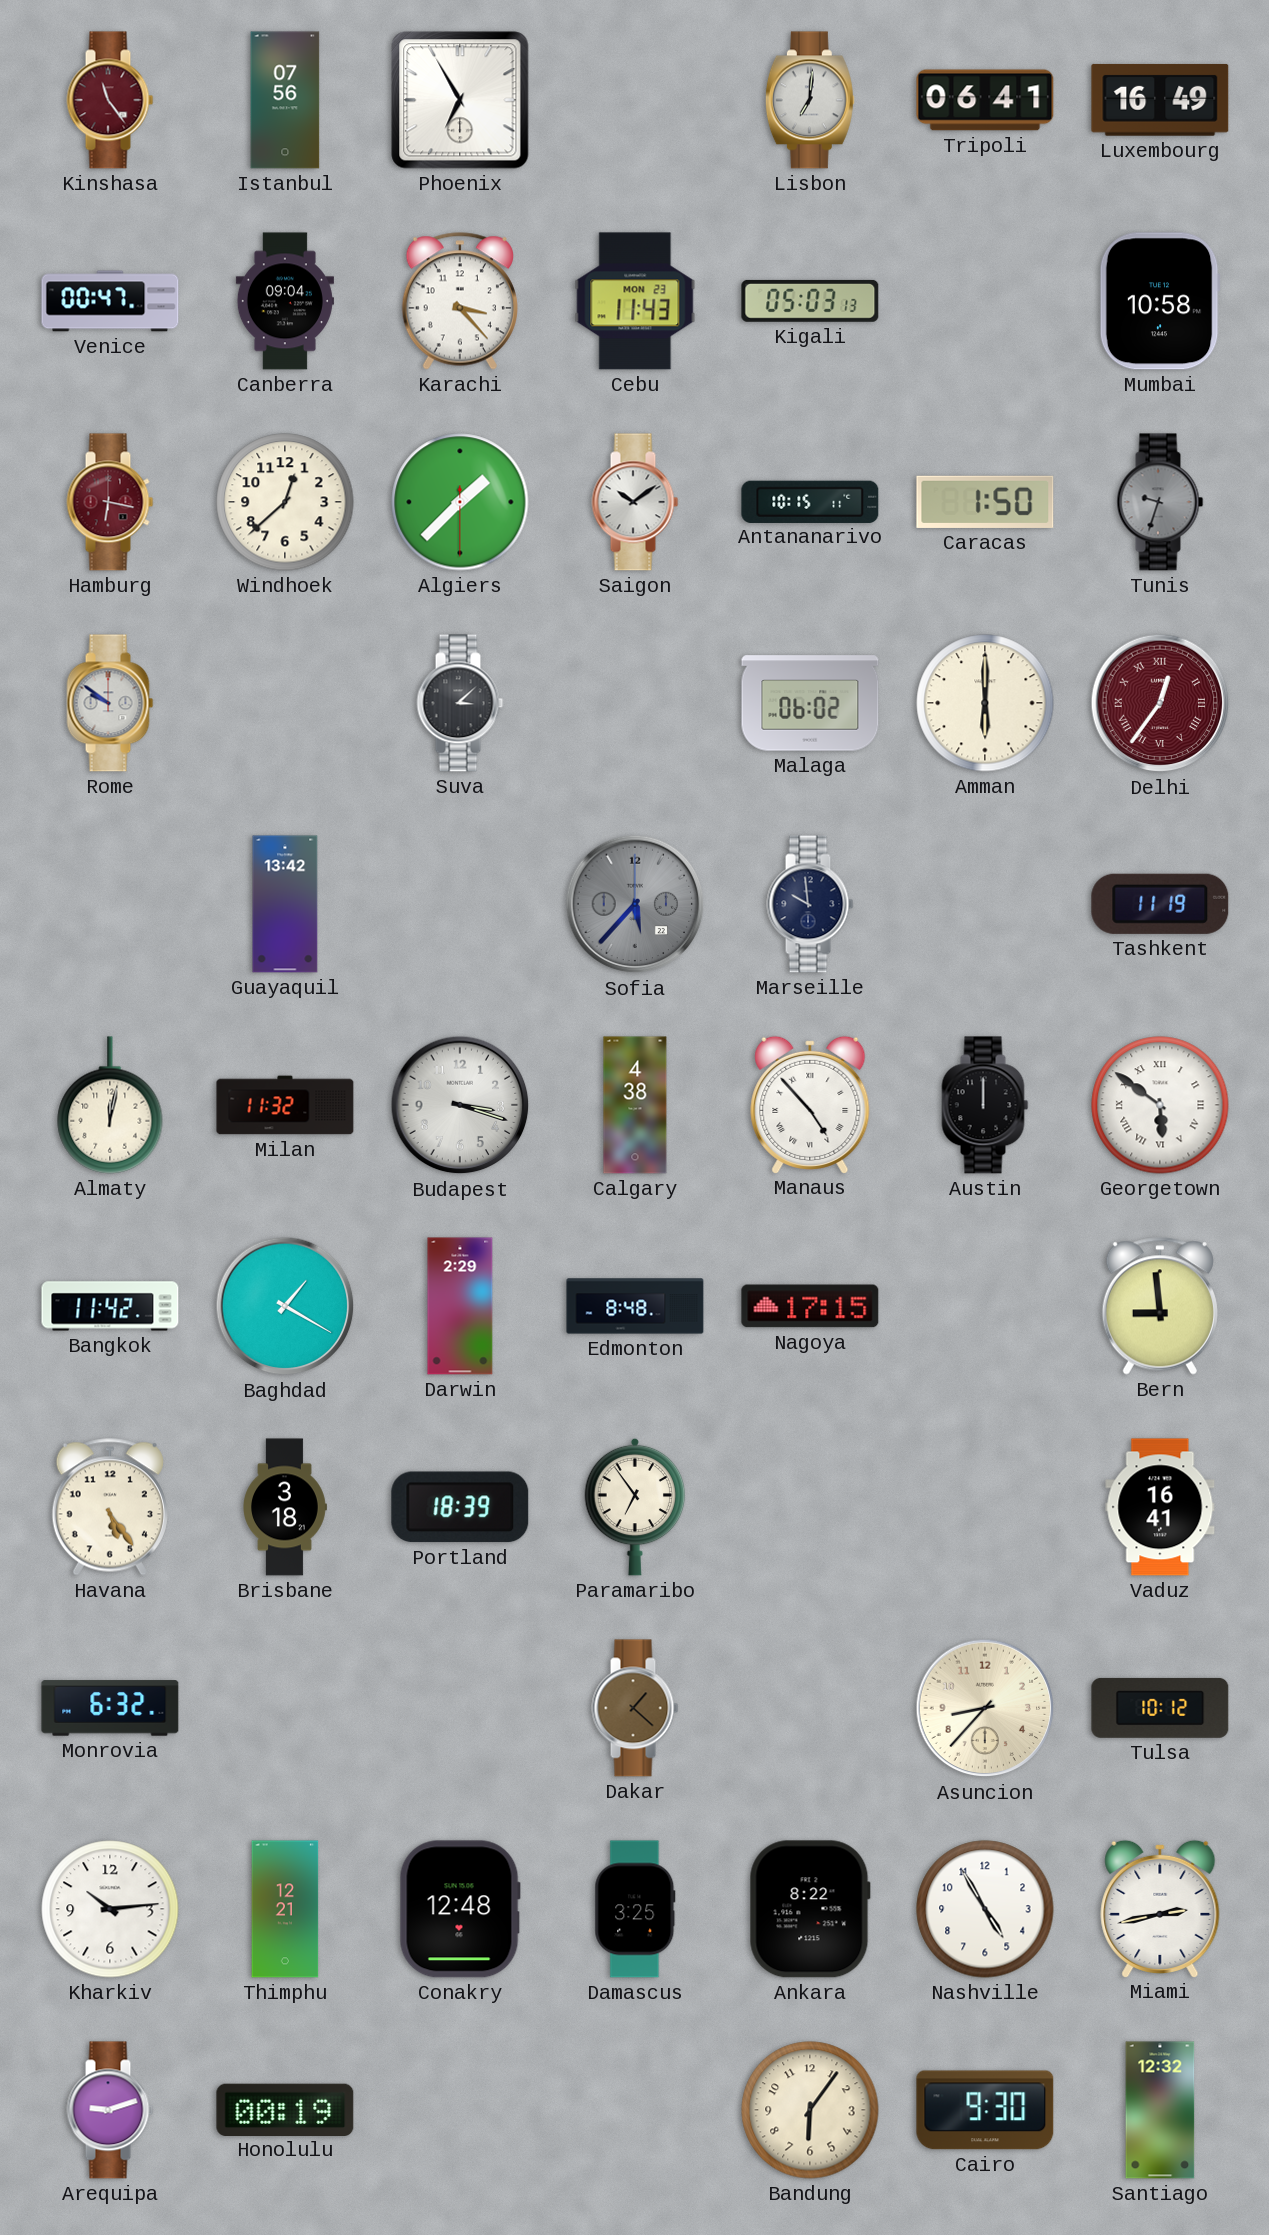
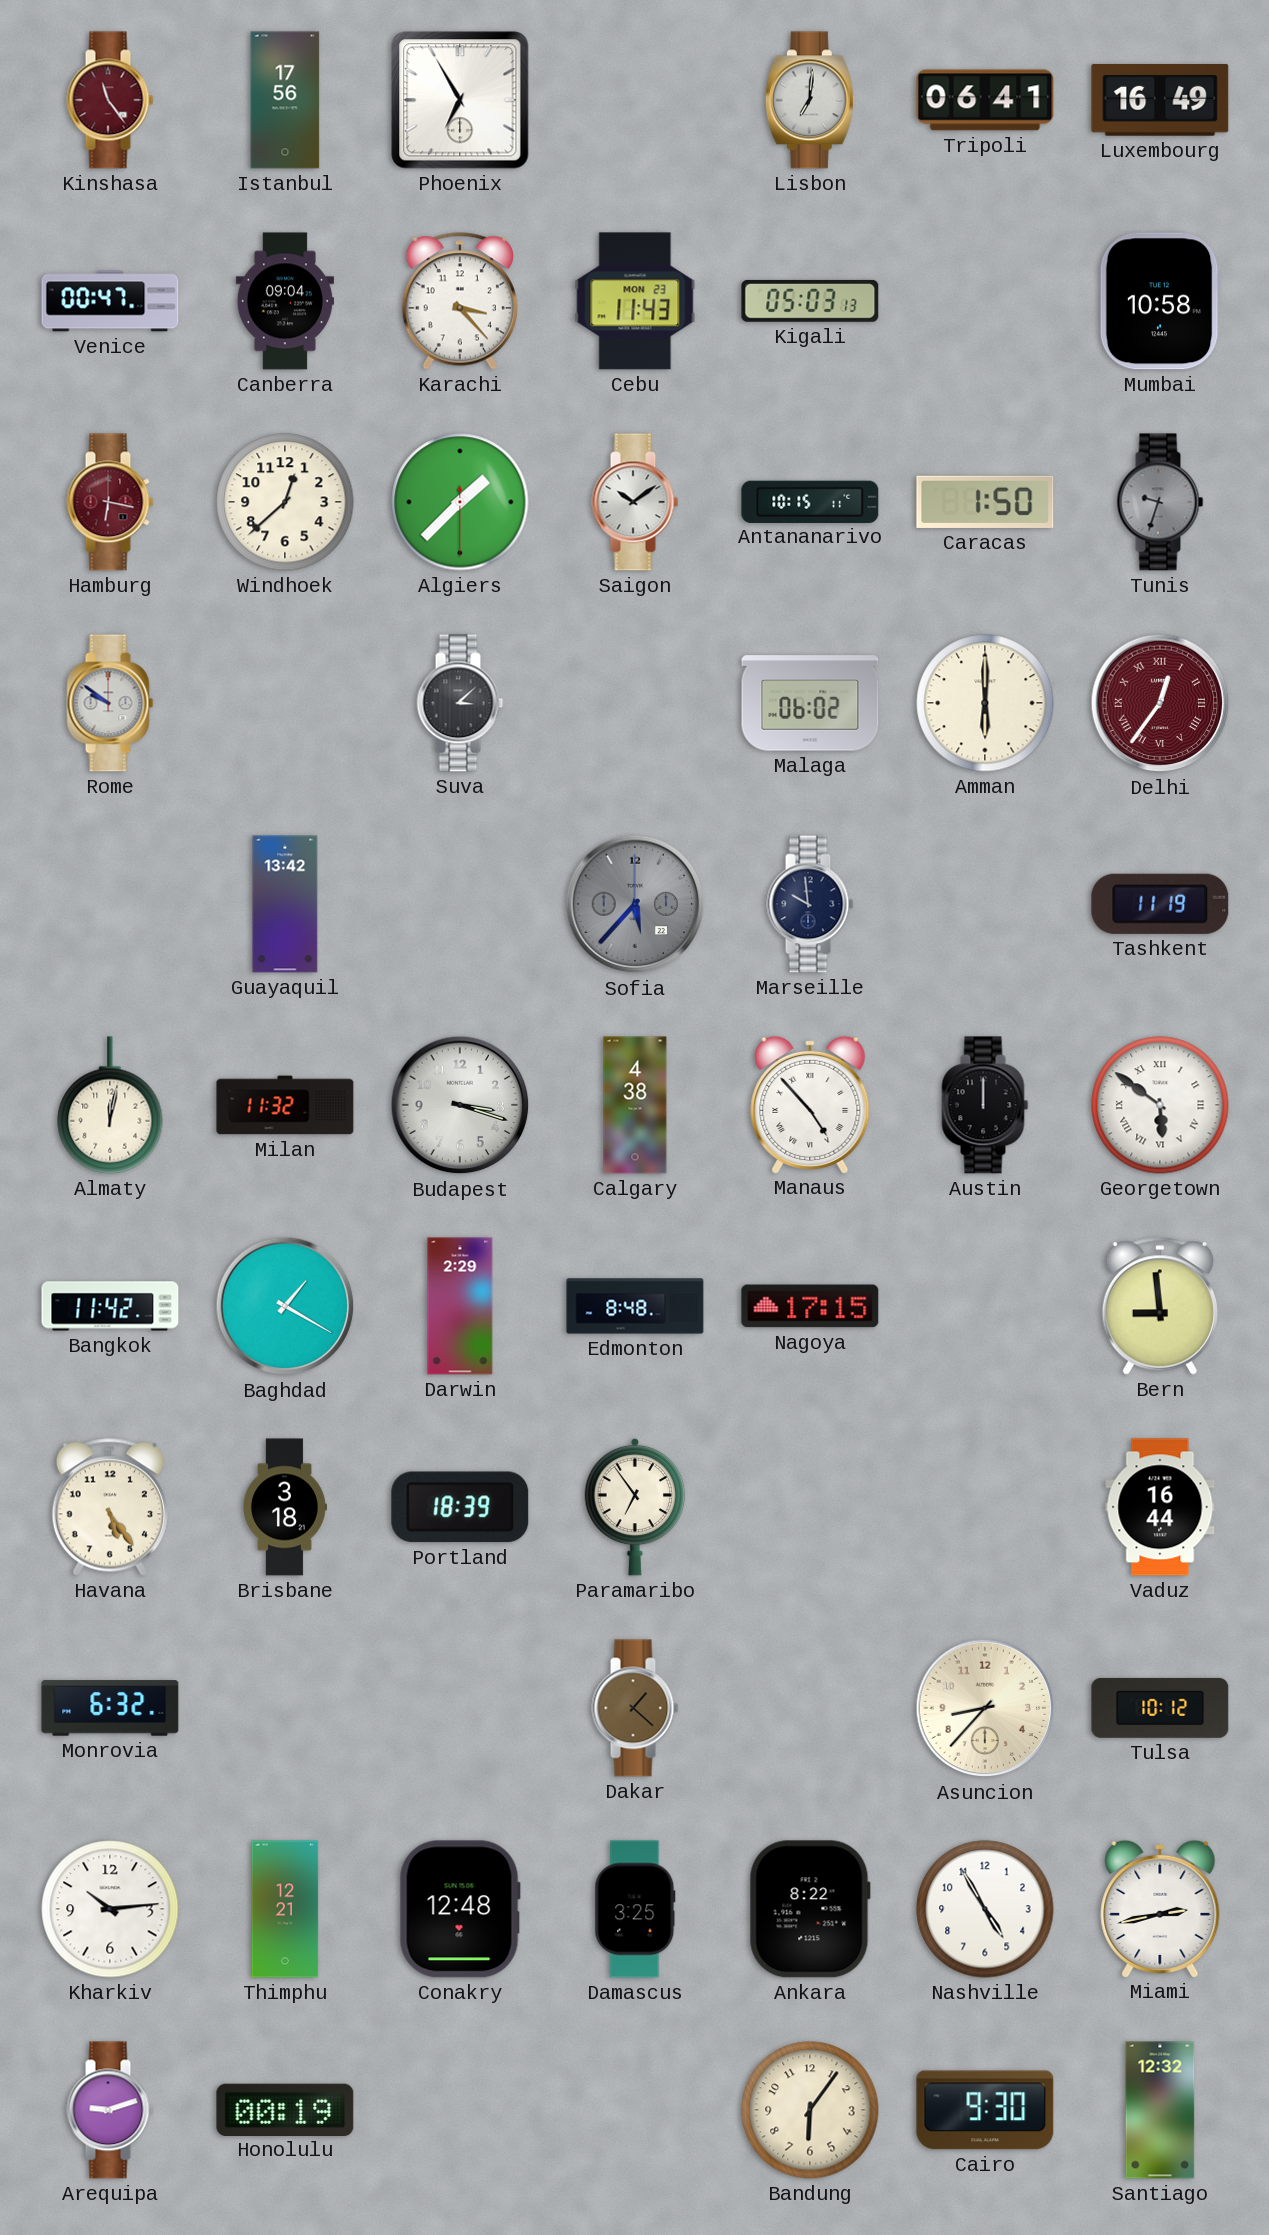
Istanbul: 07:56 -> 17:56 (285, 100)
Vaduz: 16:41 -> 16:44 (1160, 1507)
